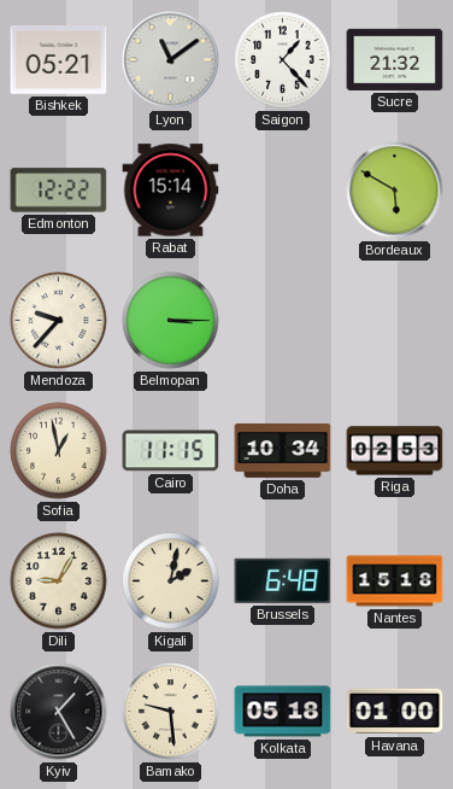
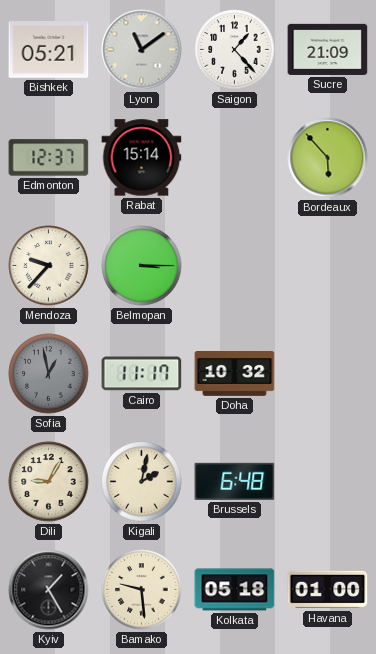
Sucre: 21:32 -> 21:09 (328, 49)
Edmonton: 12:22 -> 12:37 (49, 158)
Bordeaux: 5:50 -> 5:53 (328, 158)
Sofia dial: cream -> grey (49, 374)
Cairo: 11:15 -> 11:17 (142, 374)
Doha: 10:34 -> 10:32 (235, 374)
Riga: 02:53 -> none (395, 451)
Nantes: 15:18 -> none (395, 581)
